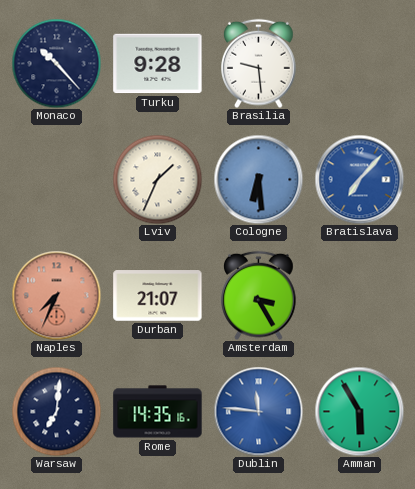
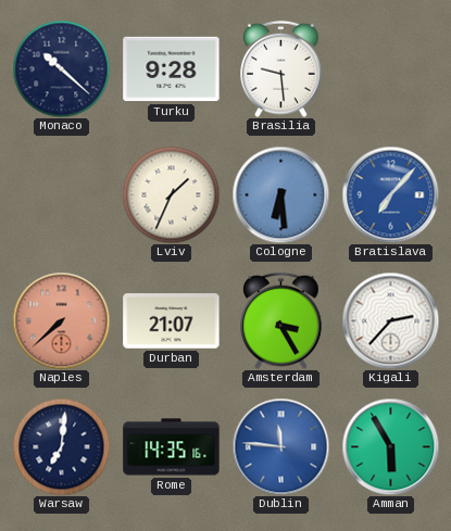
Monaco: 10:23 -> 10:22 (61, 68)
Naples: 7:34 -> 7:38 (61, 320)
Kigali: none -> 2:37 (390, 320)
